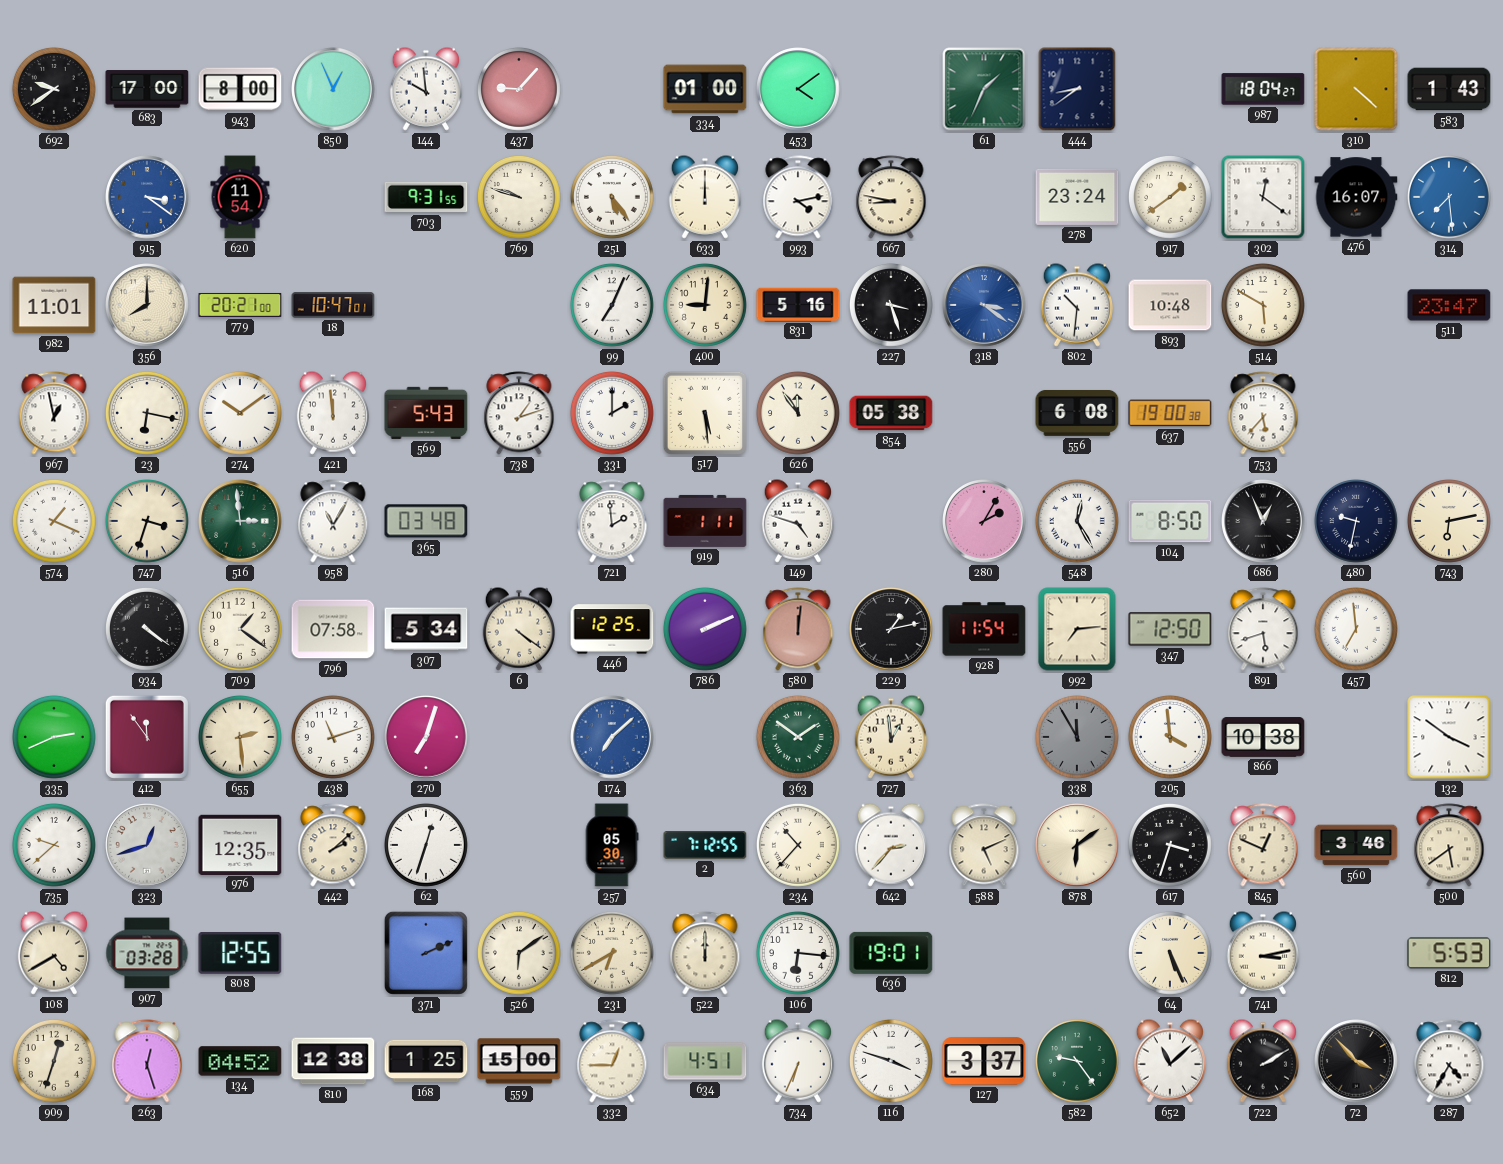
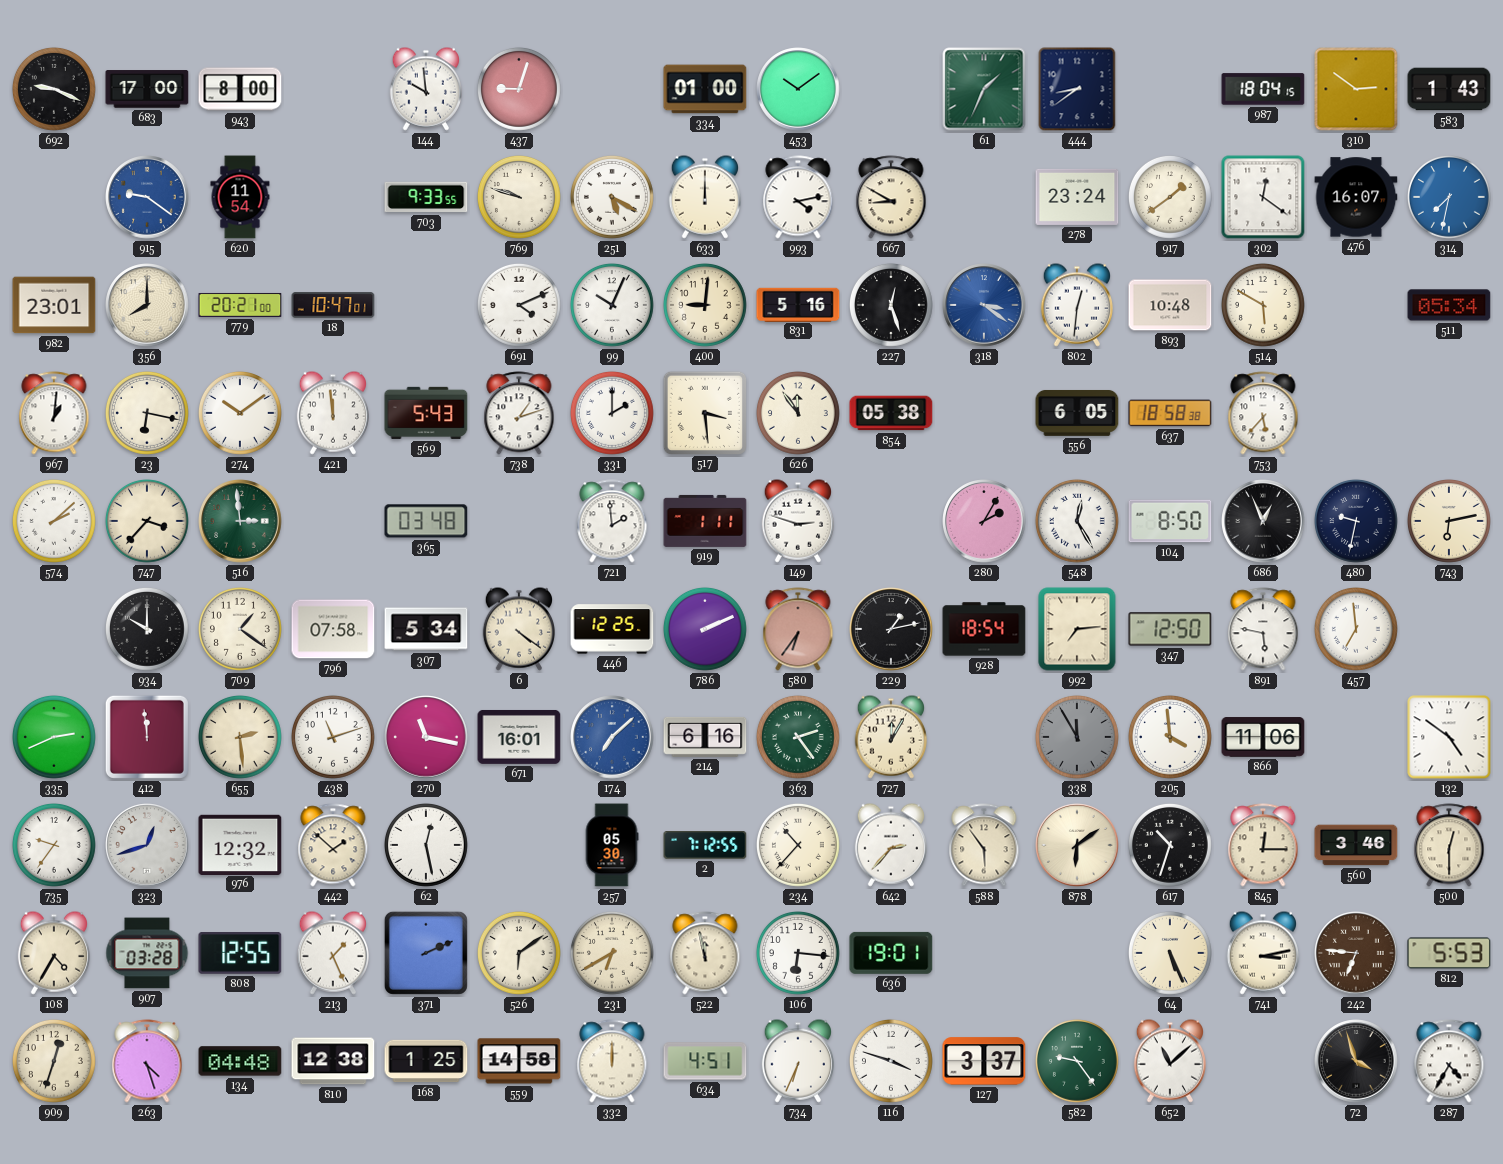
692: 9:39 -> 9:19 (54, 89)
850: 12:56 -> none (333, 89)
437: 9:07 -> 9:03 (519, 89)
453: 4:09 -> 10:09 (798, 89)
987: 18:04:27 -> 18:04:15 (1263, 89)
310: 4:22 -> 2:51 (1356, 89)
915: 3:21 -> 9:21 (147, 197)
703: 9:31 -> 9:33 (426, 197)
251: 5:24 -> 5:20 (612, 197)
667: 8:47 -> 8:50 (891, 197)
314: 7:29 -> 7:32 (1449, 197)
982: 11:01 -> 23:01 (54, 305)
691: none -> 4:11 (519, 305)
99: 7:04 -> 10:04 (612, 305)
227: 3:27 -> 12:27 (891, 305)
802: 10:31 -> 12:31 (1076, 305)
511: 23:47 -> 05:34 (1449, 305)
967: 12:58 -> 1:01 (54, 413)
517: 5:29 -> 3:29 (704, 412)
556: 6:08 -> 6:05 (1077, 413)
637: 19:00 -> 18:58 (1170, 413)
574: 1:19 -> 2:08 (54, 521)
747: 3:33 -> 3:37 (147, 521)
958: 11:05 -> none (333, 521)
149: 4:48 -> 2:48 (797, 521)
934: 4:21 -> 10:00 (147, 629)
580: 12:01 -> 6:36 (798, 629)
928: 11:54 -> 18:54 (984, 629)
891: 5:42 -> 5:47 (1263, 629)
412: 11:54 -> 11:59 (147, 737)
270: 7:03 -> 11:17 (426, 737)
671: none -> 16:01 (519, 737)
214: none -> 6:16 (705, 737)
363: 1:51 -> 2:24 (798, 737)
727: 12:59 -> 12:05 (890, 737)
866: 10:38 -> 11:06 (1263, 737)
132: 3:51 -> 4:51 (1449, 737)
735: 9:38 -> 9:36 (54, 845)
976: 12:35 -> 12:32 (240, 844)
442: 2:08 -> 1:52 (333, 845)
62: 12:33 -> 12:28 (426, 845)
588: 5:11 -> 5:54 (984, 845)
617: 3:33 -> 10:33 (1170, 845)
845: 12:49 -> 12:15 (1263, 845)
500: 5:39 -> 12:30 (1449, 845)
108: 4:40 -> 4:35 (53, 953)
213: none -> 1:26 (332, 953)
522: 12:00 -> 11:58 (705, 953)
242: none -> 6:46 (1356, 953)
263: 12:27 -> 4:27 (147, 1061)
134: 04:52 -> 04:48 (240, 1061)
559: 15:00 -> 14:58 (519, 1061)
332: 12:45 -> 12:00 (612, 1061)
722: 2:10 -> none (1262, 1061)
72: 3:53 -> 3:57 (1356, 1061)
